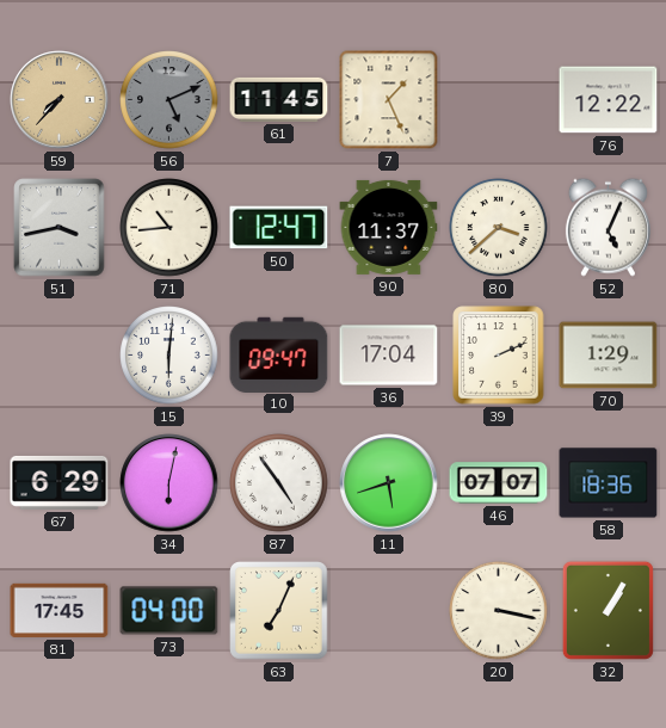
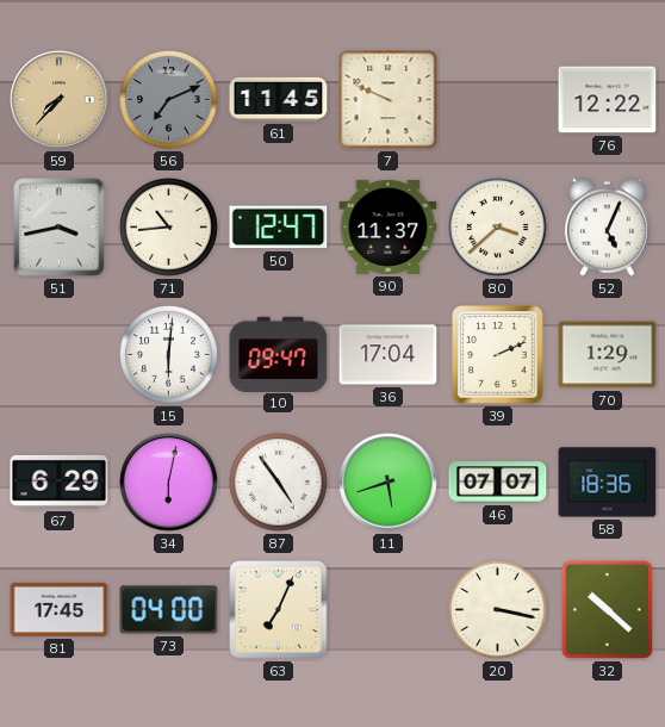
56: 5:11 -> 7:11 (169, 100)
7: 1:26 -> 9:49 (389, 100)
32: 1:05 -> 10:22 (607, 609)
